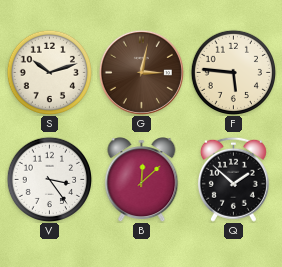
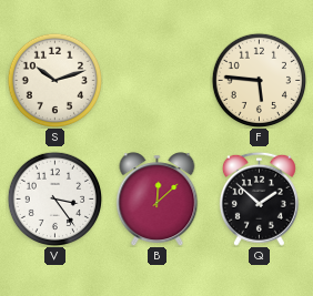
G: 3:02 -> none (141, 72)
